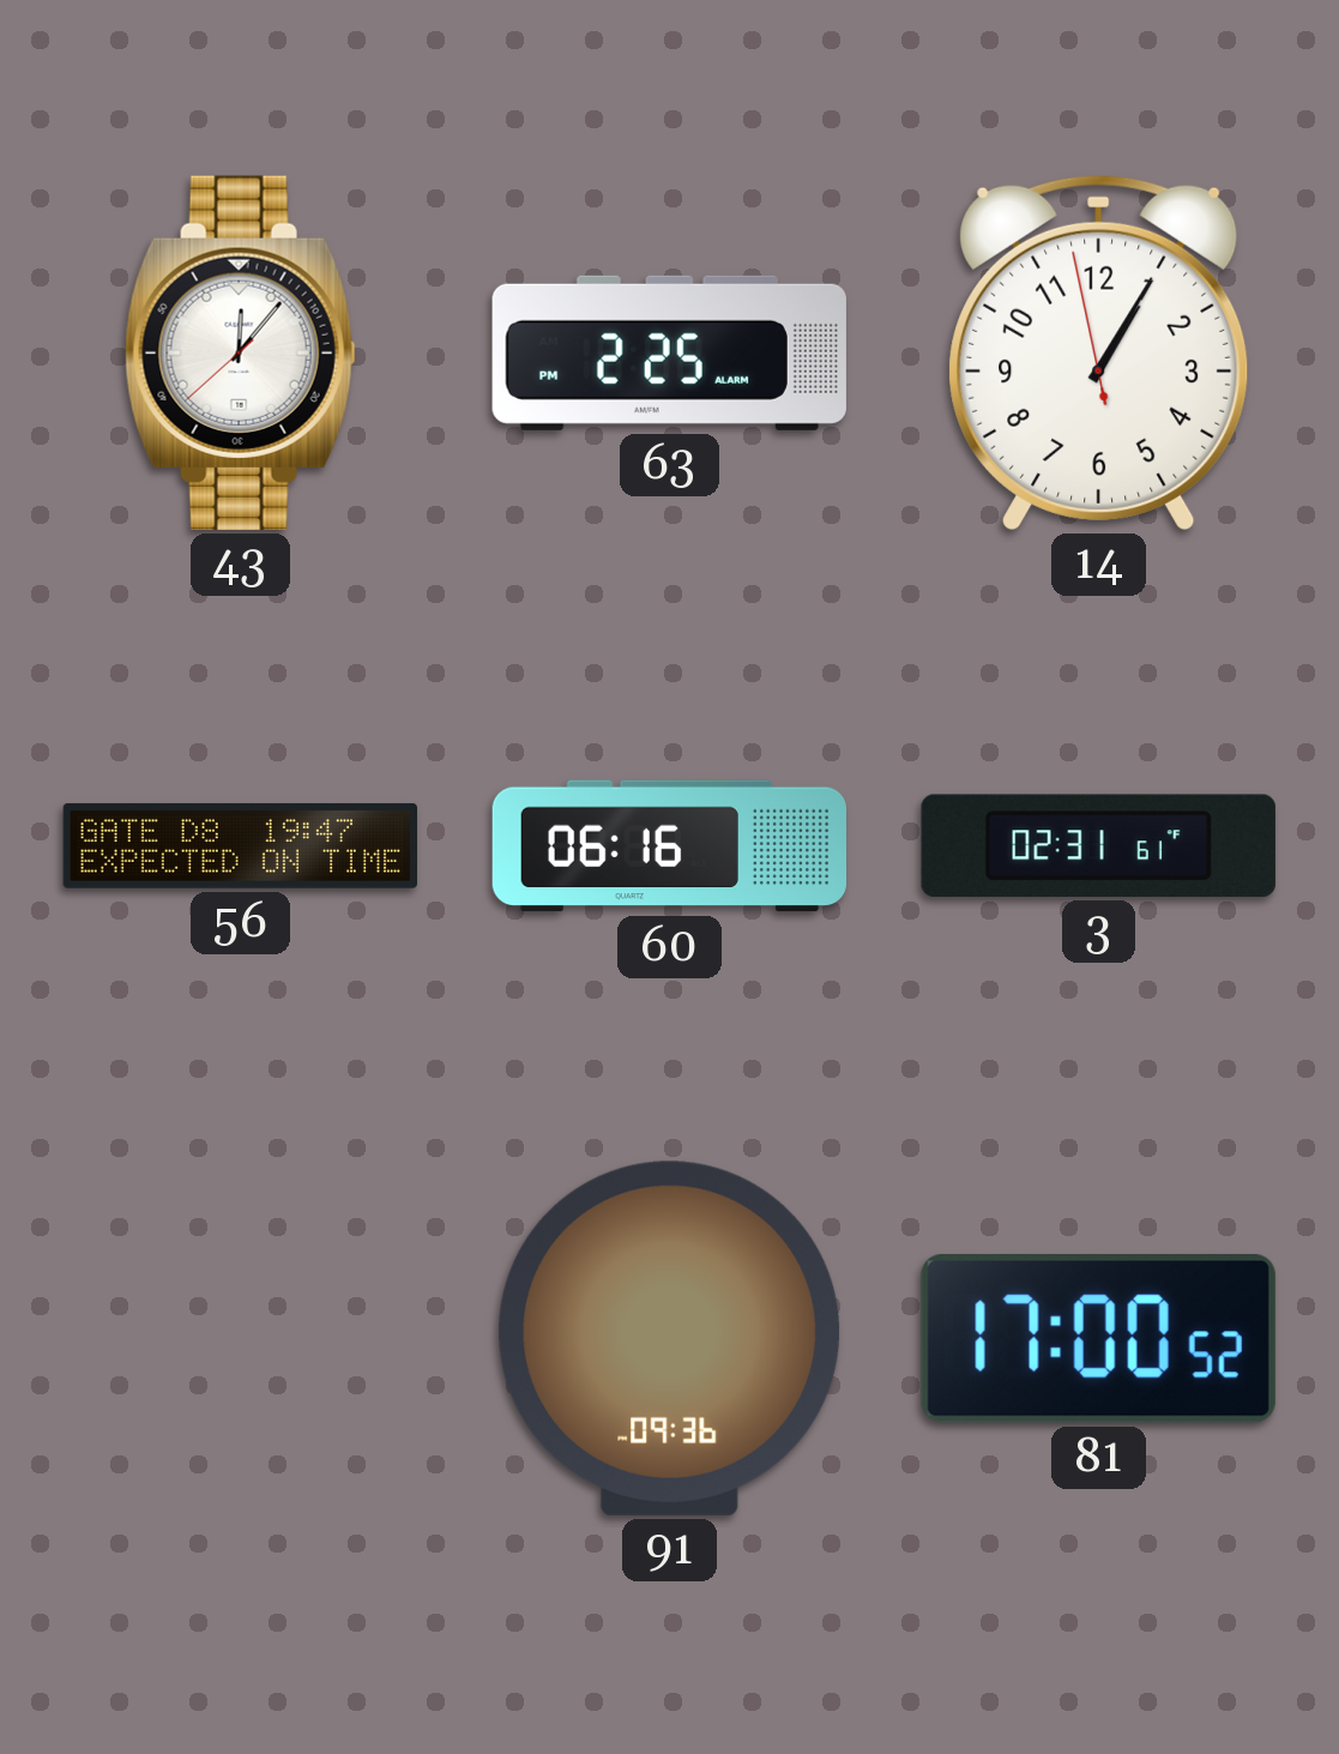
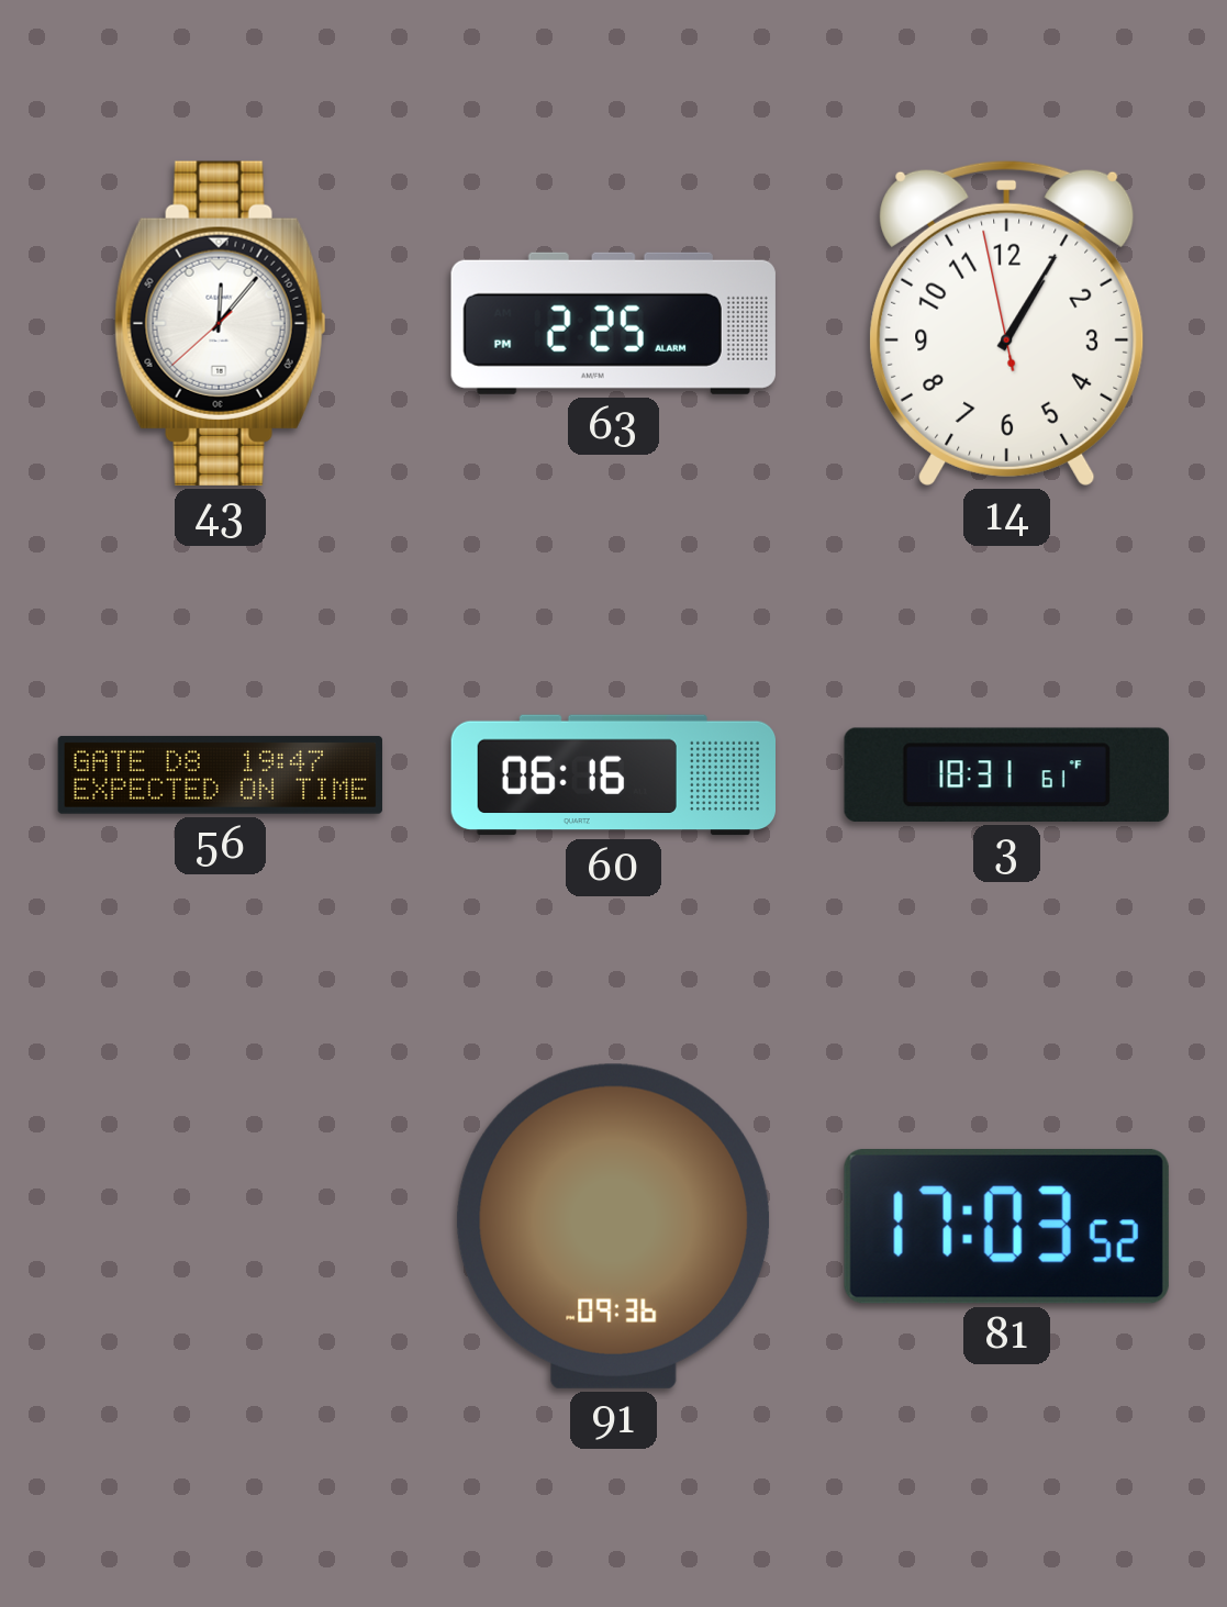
3: 02:31 -> 18:31 (1006, 774)
81: 17:00 -> 17:03 (1006, 1226)
